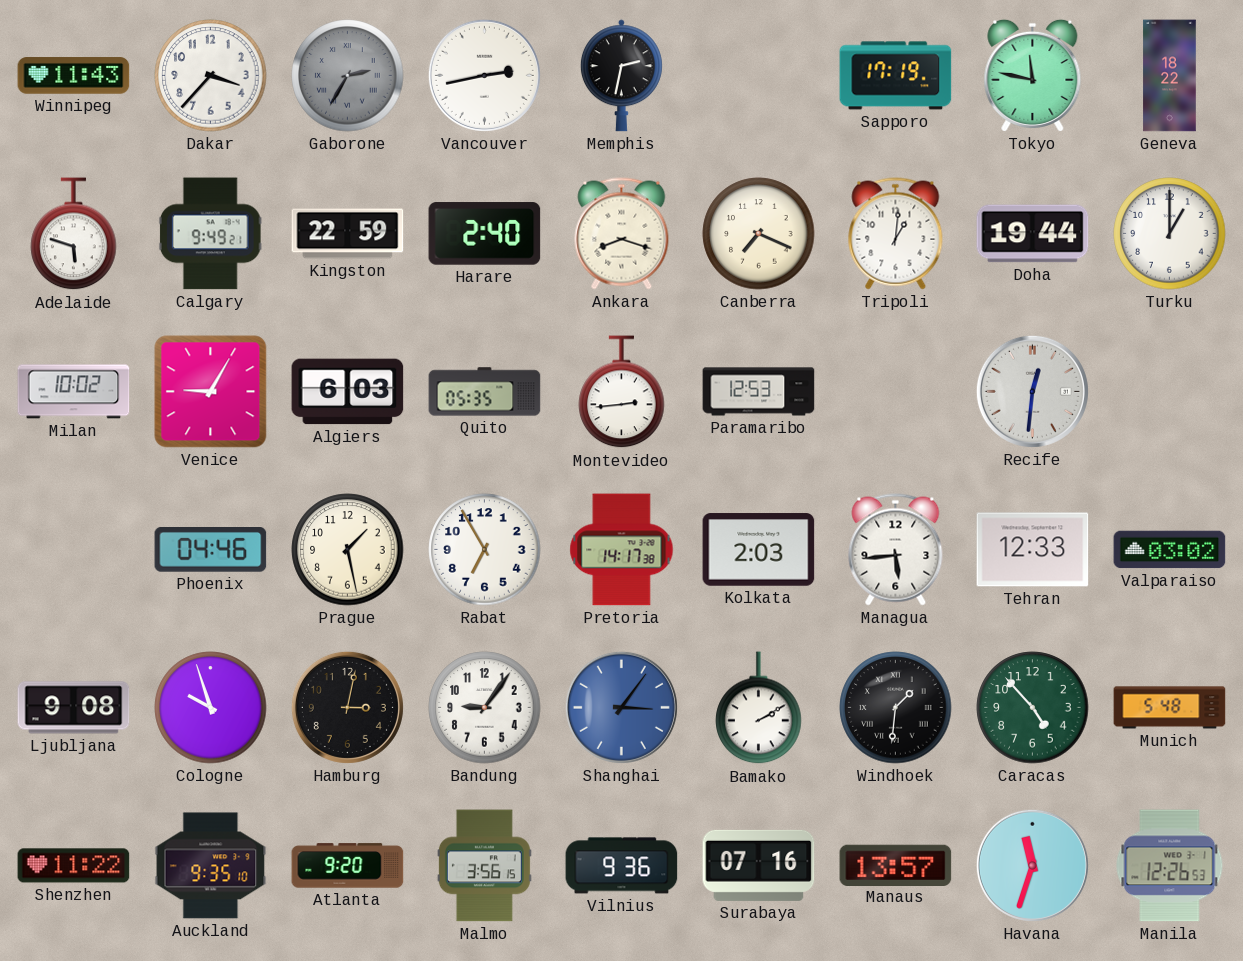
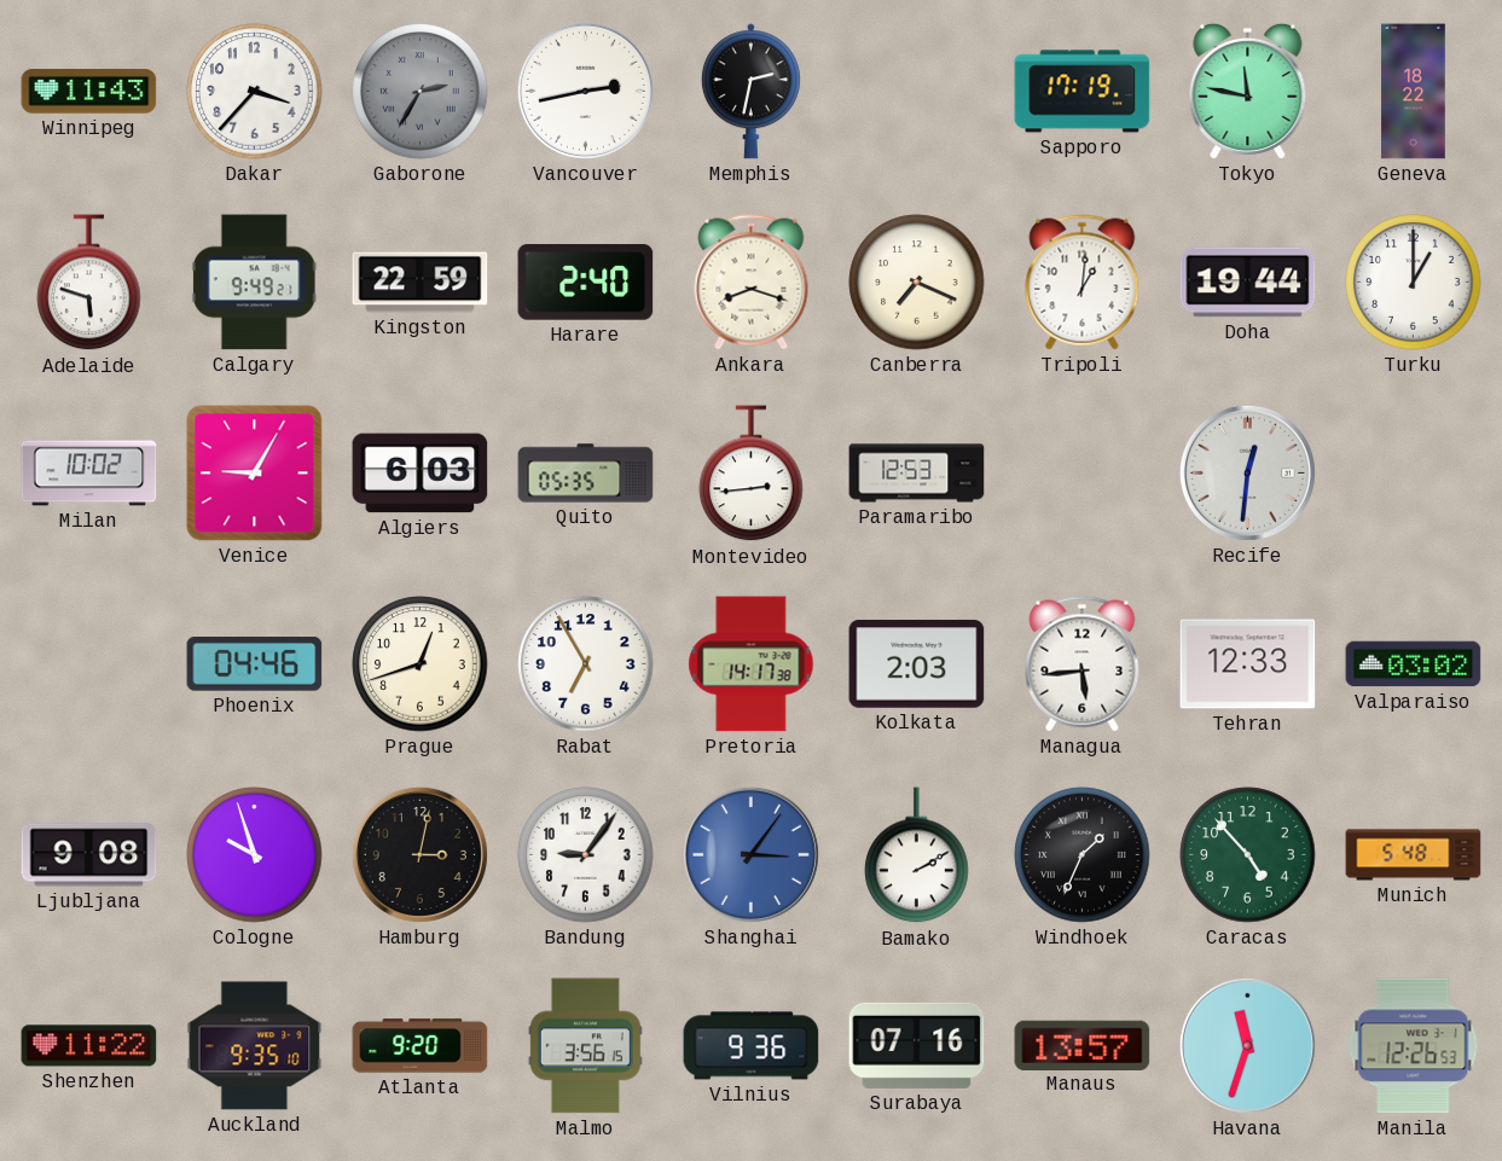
Prague: 1:28 -> 12:42 (421, 664)
Windhoek: 1:31 -> 1:34 (1083, 855)
